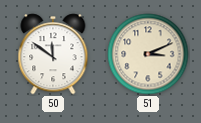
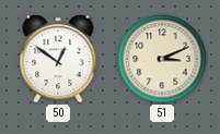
50: 11:51 -> 12:51 (58, 59)
